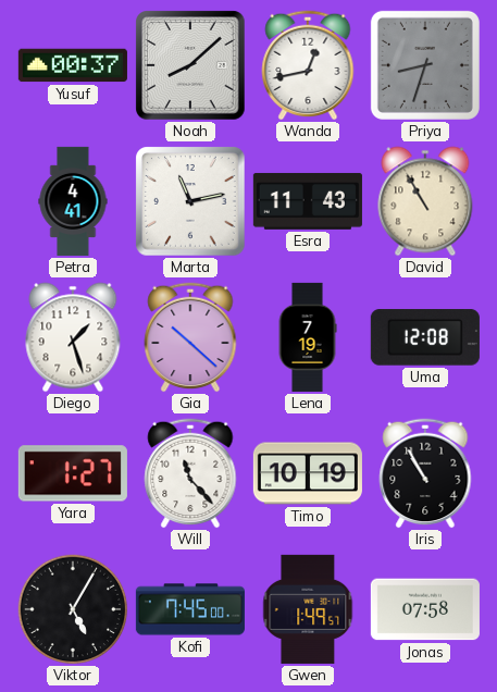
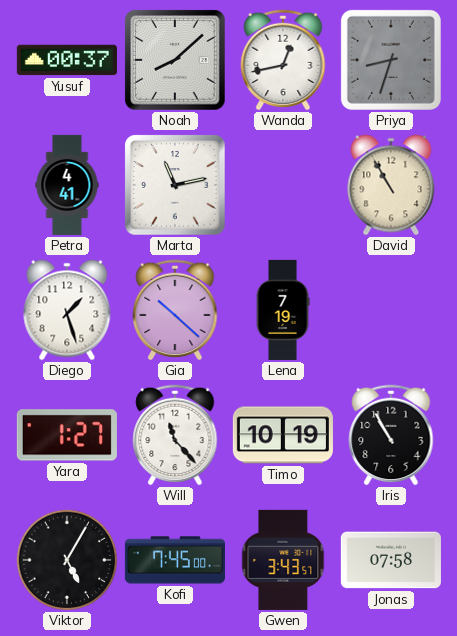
Esra: 11:43 -> none (308, 201)
Uma: 12:08 -> none (425, 337)
Gwen: 1:49 -> 3:43 (283, 560)
